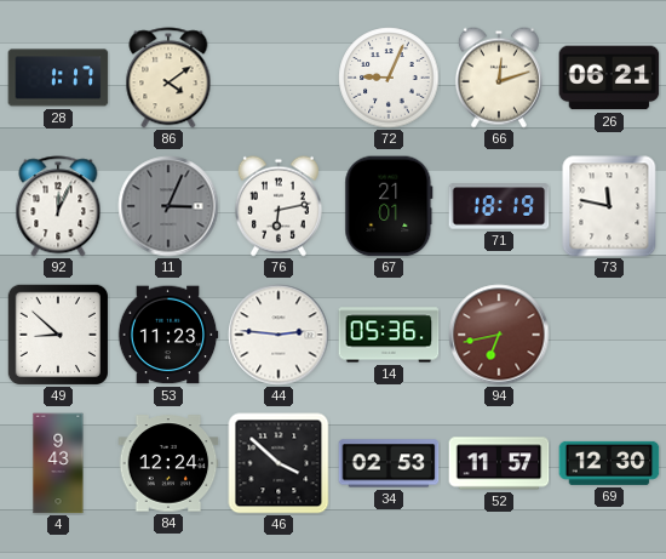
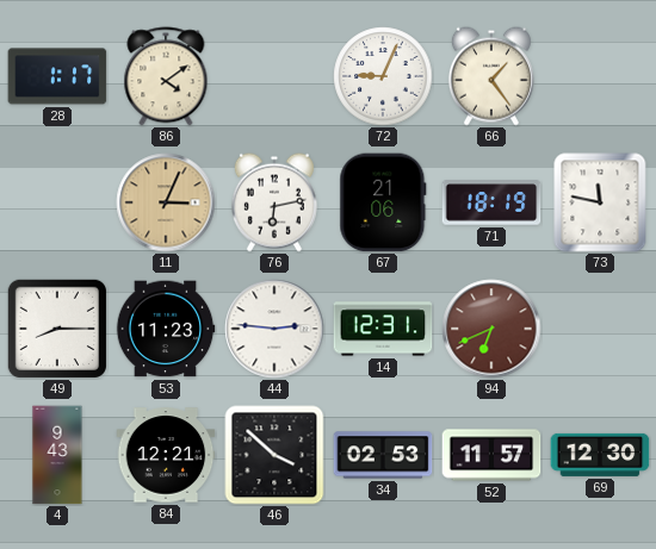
66: 12:12 -> 1:24 (491, 76)
26: 06:21 -> none (609, 78)
92: 12:04 -> none (58, 206)
11 dial: grey -> champagne (166, 202)
67: 21:01 -> 21:06 (383, 202)
49: 8:52 -> 8:15 (56, 327)
14: 05:36 -> 12:31 (383, 329)
94: 6:43 -> 6:41 (491, 329)
84: 12:24 -> 12:21 (166, 455)
